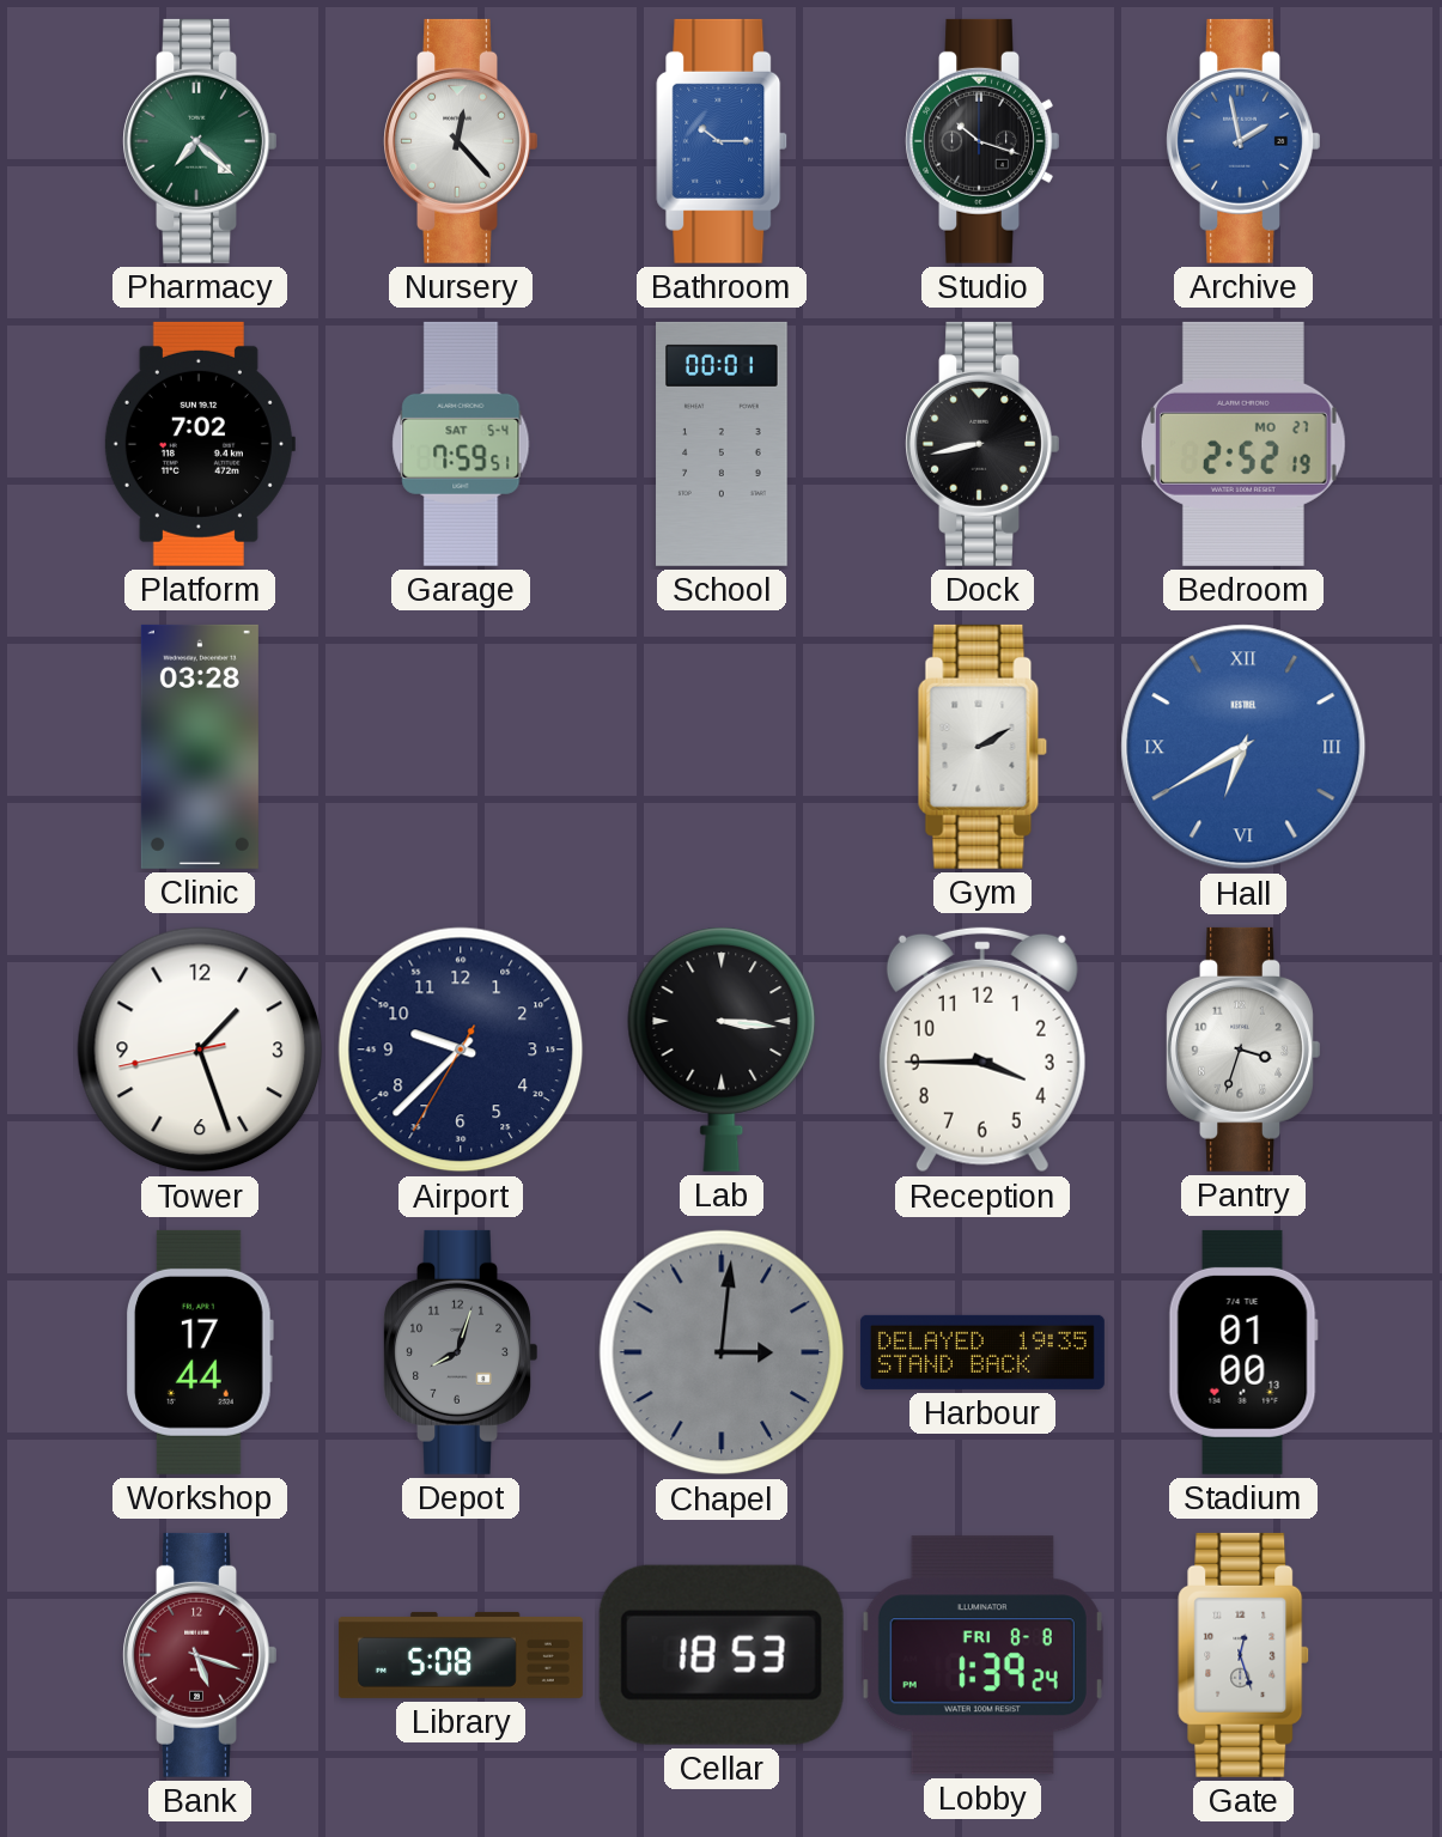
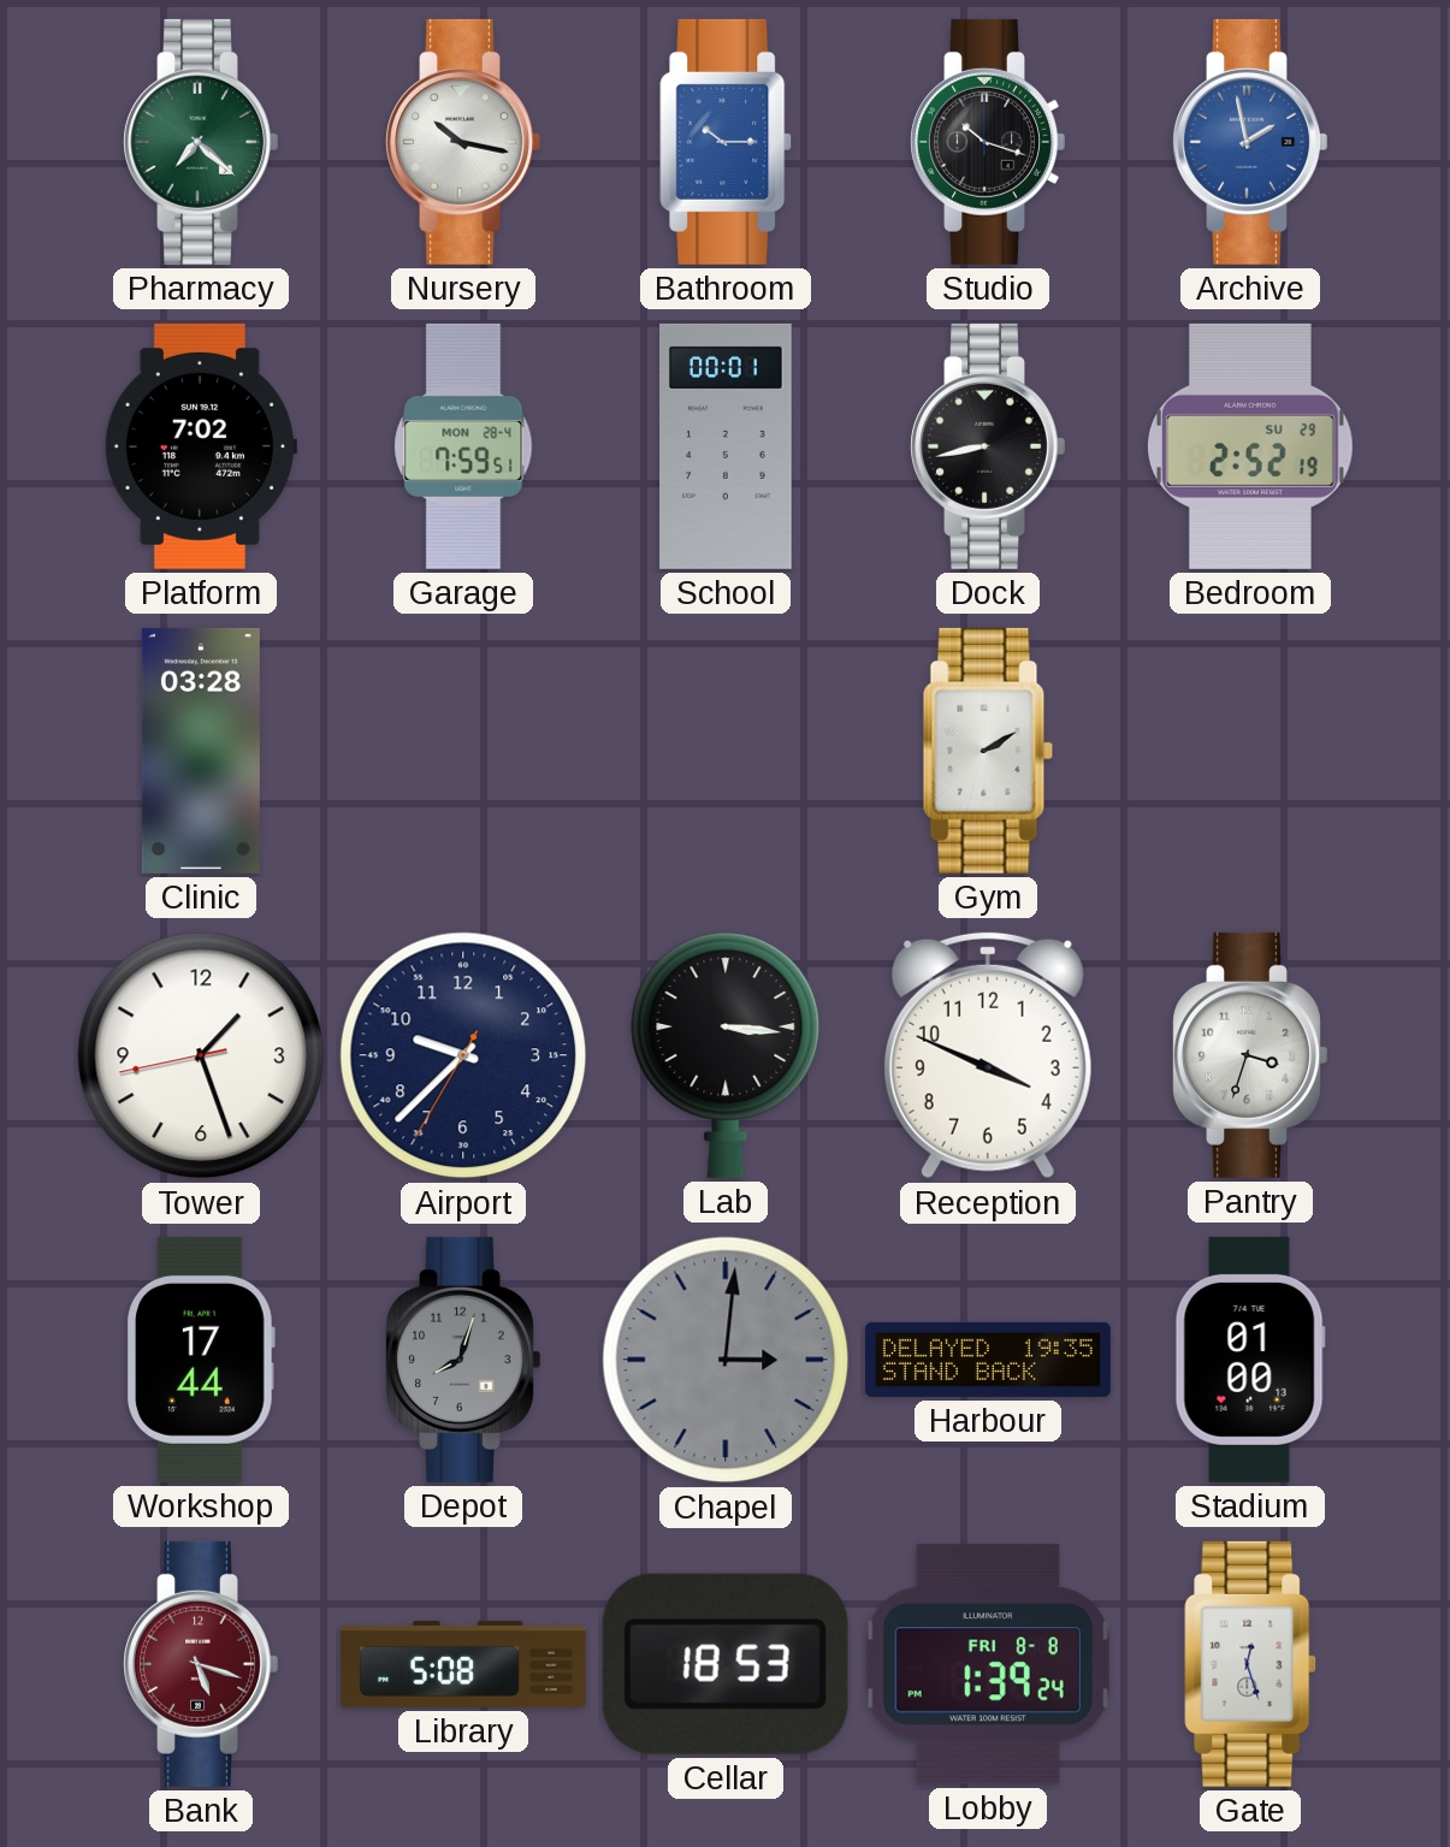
Nursery: 12:23 -> 10:17 (463, 142)
Garage date: SAT 5-4 -> MON 28-4 (463, 446)
Bedroom date: MO 27 -> SU 29 (1250, 446)
Hall: 6:40 -> none (1243, 747)
Reception: 3:45 -> 3:49 (988, 1055)
